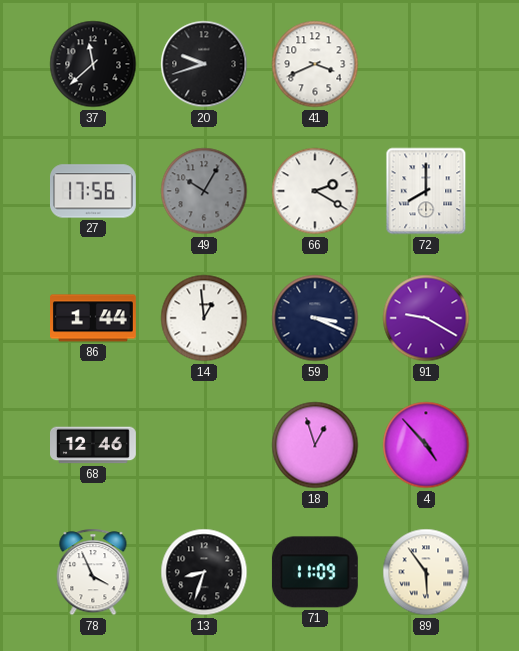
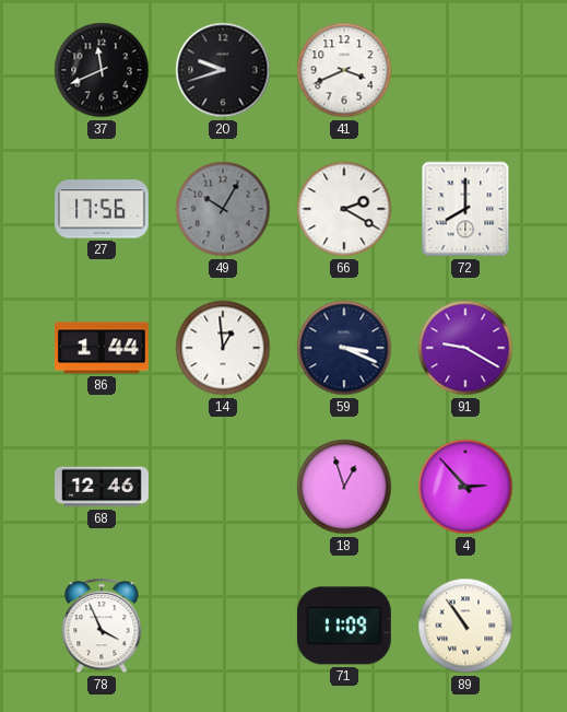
37: 11:38 -> 11:41 (102, 70)
4: 4:53 -> 2:53 (465, 487)
13: 8:33 -> none (204, 572)
89: 5:54 -> 10:54 (465, 626)
